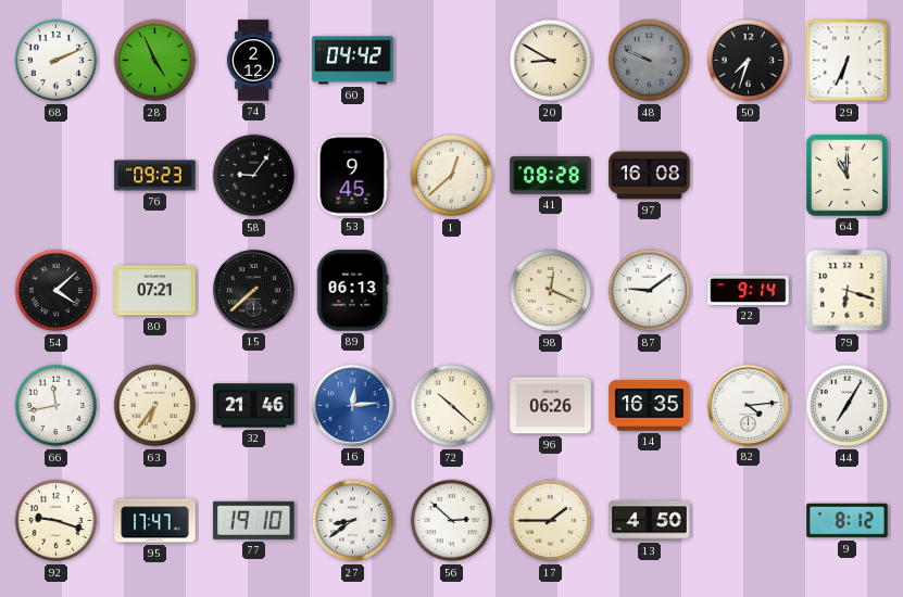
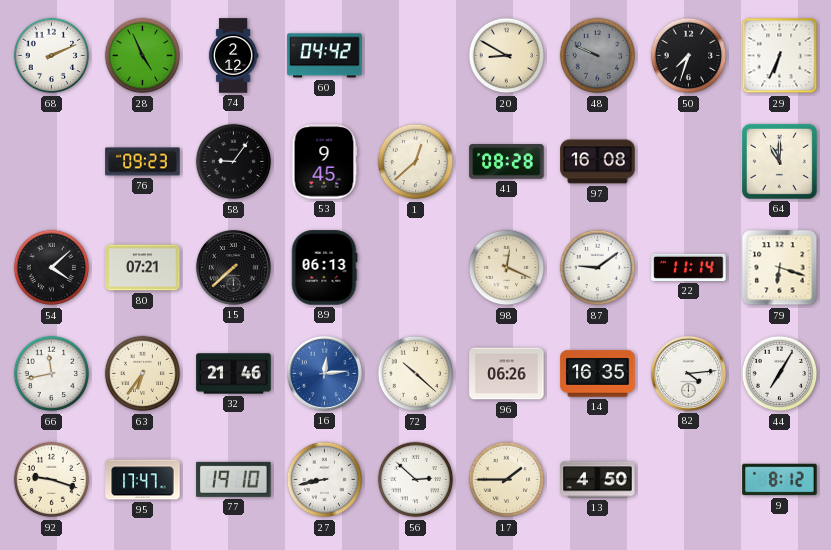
22: 9:14 -> 11:14 (689, 267)
27: 8:39 -> 8:43 (325, 480)
